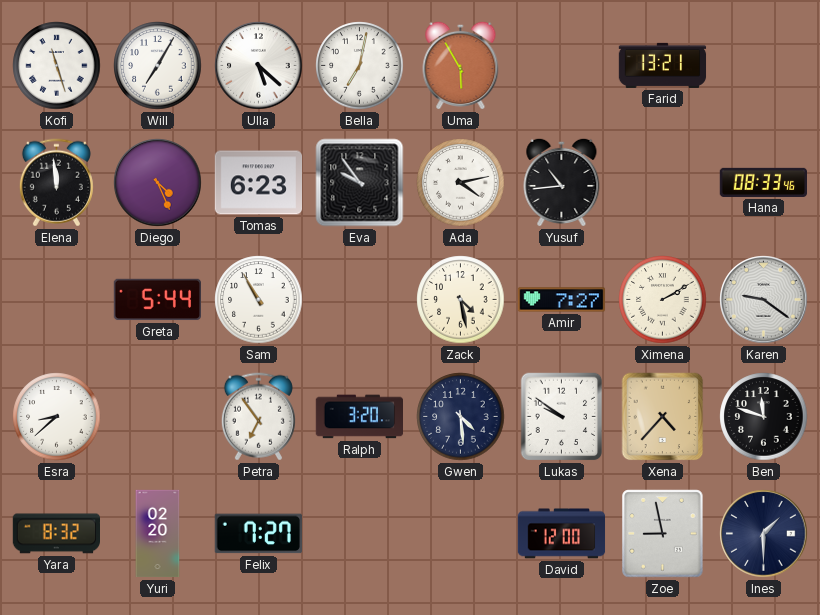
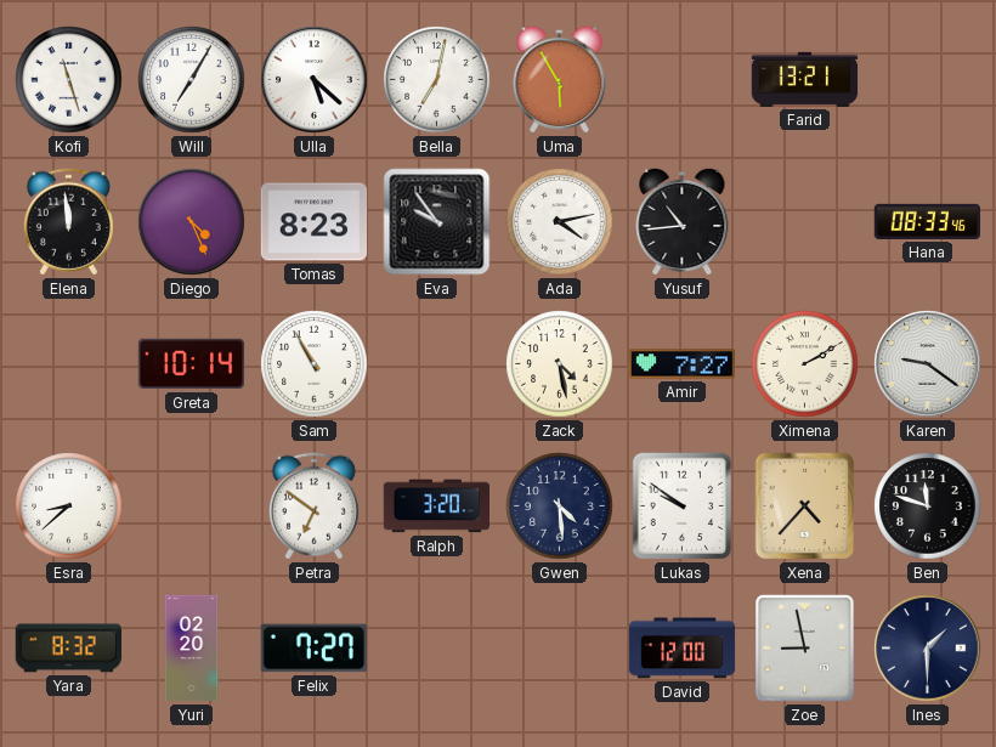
Tomas: 6:23 -> 8:23 (313, 222)
Greta: 5:44 -> 10:14 (191, 364)
Petra: 6:54 -> 6:51 (313, 507)
